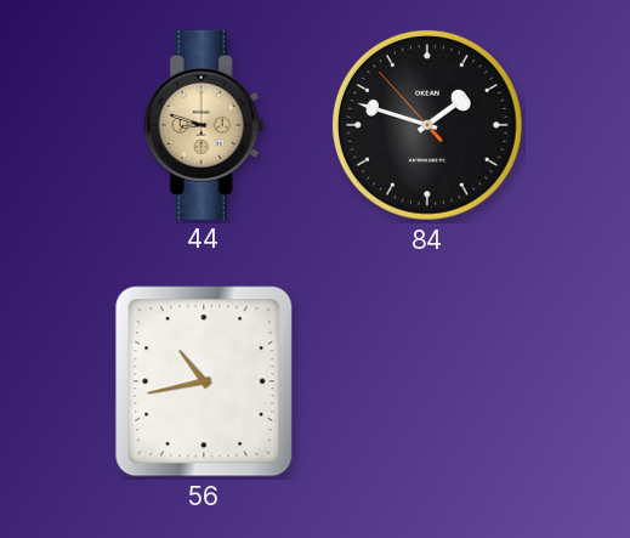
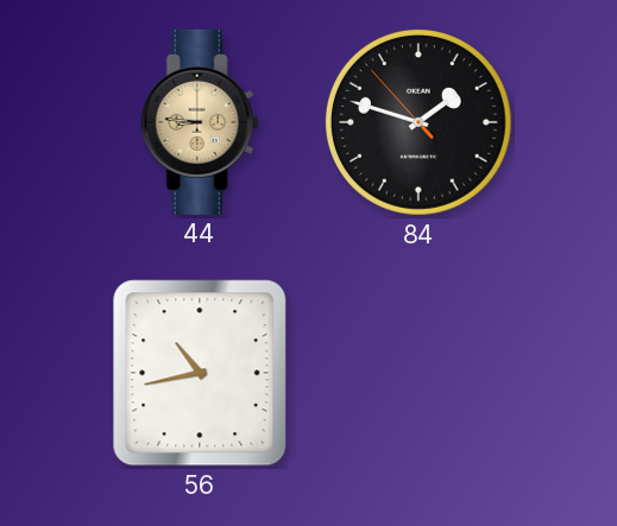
44: 8:48 -> 8:46 (200, 122)
